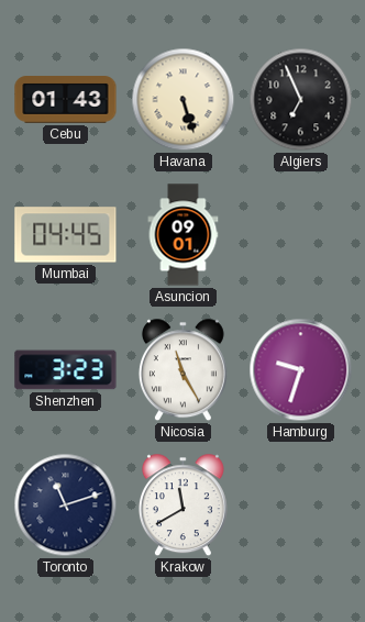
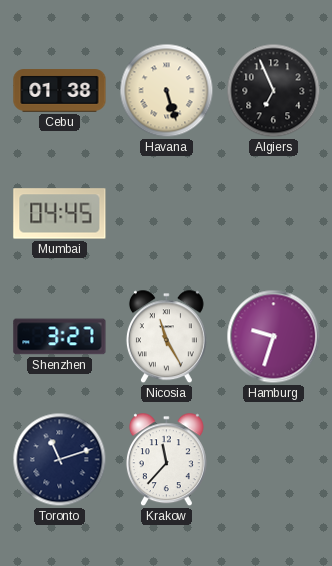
Cebu: 01:43 -> 01:38 (60, 91)
Asuncion: 09:01 -> none (184, 235)
Shenzhen: 3:23 -> 3:27 (60, 337)
Krakow: 11:40 -> 11:37 (166, 460)
